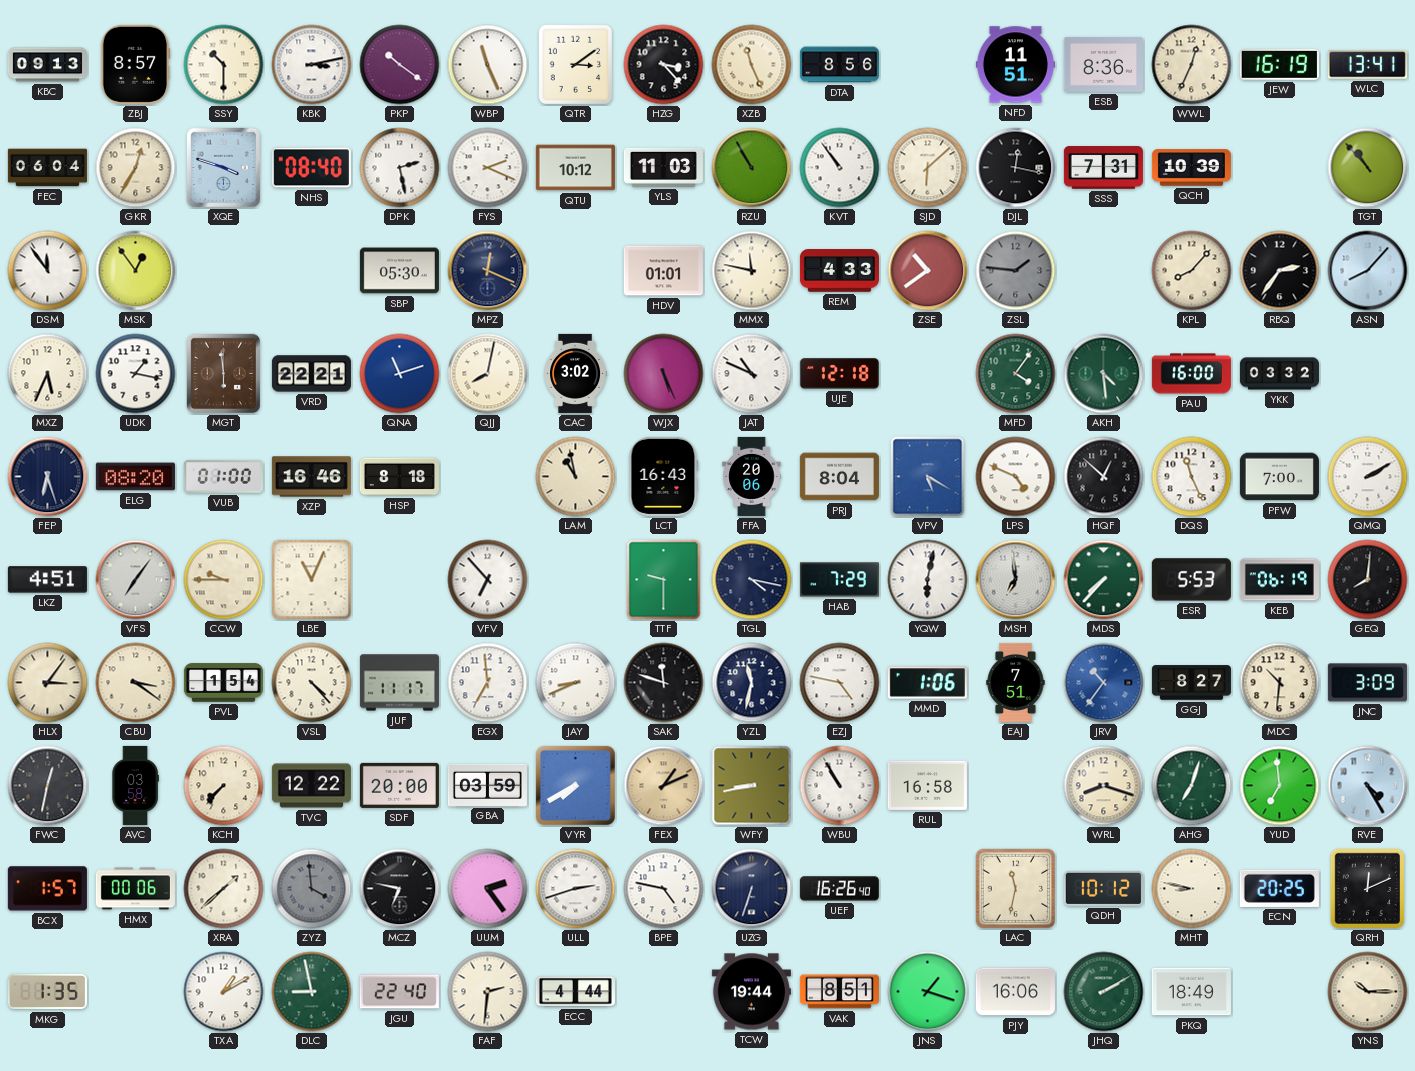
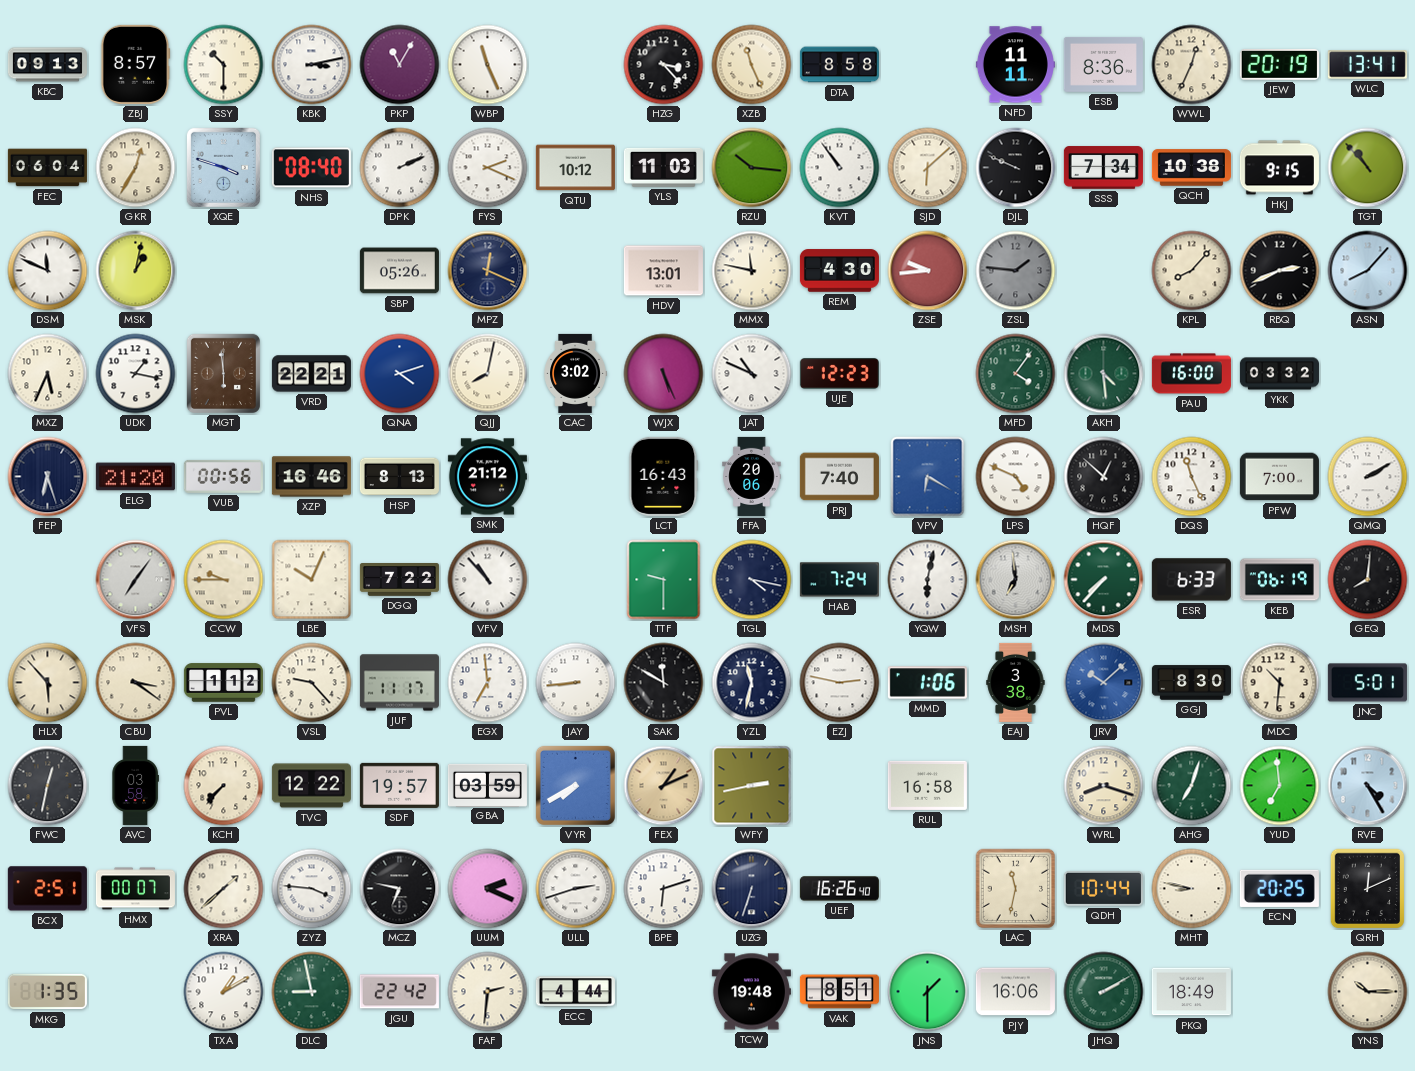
PKP: 10:21 -> 11:05 (400, 65)
QTR: 3:09 -> none (576, 65)
DTA: 8:56 -> 8:58 (839, 65)
NFD: 11:51 -> 11:11 (1015, 65)
JEW: 16:19 -> 20:19 (1279, 65)
DPK: 2:28 -> 2:11 (400, 168)
RZU: 10:55 -> 10:16 (752, 168)
DJL: 12:17 -> 9:49 (1016, 168)
SSS: 7:31 -> 7:34 (1103, 168)
QCH: 10:39 -> 10:38 (1191, 168)
HKJ: none -> 9:15 (1279, 168)
DSM: 11:54 -> 11:49 (48, 271)
MSK: 12:54 -> 1:02 (136, 271)
SBP: 05:30 -> 05:26 (399, 271)
HDV: 01:01 -> 13:01 (663, 271)
REM: 4:33 -> 4:30 (839, 271)
ZSE: 10:39 -> 9:44 (928, 271)
RBQ: 2:36 -> 2:41 (1280, 271)
QNA: 11:12 -> 4:12 (400, 374)
UJE: 12:18 -> 12:23 (839, 374)
ELG: 08:20 -> 21:20 (135, 477)
VUB: 01:00 -> 00:56 (223, 476)
HSP: 8:18 -> 8:13 (399, 477)
SMK: none -> 21:12 (487, 477)
LAM: 10:58 -> none (576, 477)
PRJ: 8:04 -> 7:40 (839, 477)
VPV: 5:20 -> 6:20 (928, 477)
LKZ: 4:51 -> none (47, 580)
LBE: 11:04 -> 10:04 (312, 580)
DGQ: none -> 7:22 (399, 580)
VFV: 6:53 -> 10:53 (488, 580)
HAB: 7:29 -> 7:24 (839, 580)
ESR: 5:53 -> 6:33 (1191, 580)
HLX: 3:06 -> 5:53 (48, 683)
PVL: 1:54 -> 1:12 (223, 683)
VSL: 4:23 -> 9:23 (312, 683)
JAY: 8:41 -> 8:44 (576, 683)
SAK: 11:48 -> 11:50 (664, 683)
EZJ: 4:47 -> 2:47 (840, 683)
EAJ: 7:51 -> 3:38 (1016, 682)
JRV: 10:36 -> 10:08 (1104, 683)
GGJ: 8:27 -> 8:30 (1191, 683)
JNC: 3:09 -> 5:01 (1367, 683)
SDF: 20:00 -> 19:57 (399, 785)
WFY: 8:43 -> 2:43 (752, 786)
WBU: 10:55 -> none (840, 786)
BCX: 1:57 -> 2:51 (47, 889)
HMX: 00:06 -> 00:07 (135, 889)
ZYZ: 3:59 -> 3:46 (312, 889)
ZYZ dial: grey -> white (312, 889)
UUM: 2:24 -> 2:19 (488, 889)
BPE: 4:47 -> 6:12 (664, 889)
QDH: 10:12 -> 10:44 (1103, 888)
JGU: 22:40 -> 22:42 (399, 992)
TCW: 19:44 -> 19:48 (751, 992)
JNS: 1:18 -> 1:30 (928, 992)
